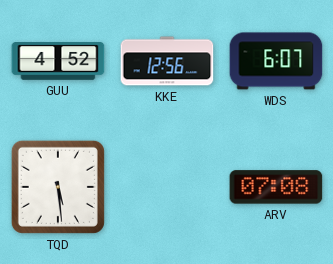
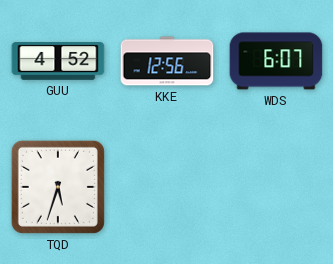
TQD: 5:29 -> 5:33 (58, 187)
ARV: 07:08 -> none (276, 187)
